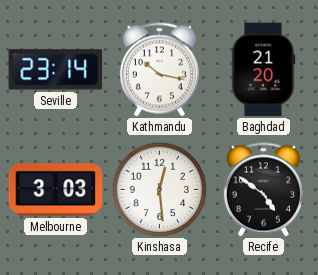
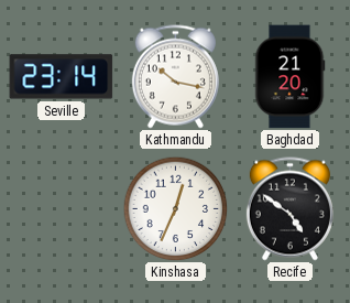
Melbourne: 3:03 -> none (56, 190)
Kinshasa: 12:29 -> 12:34 (175, 208)
